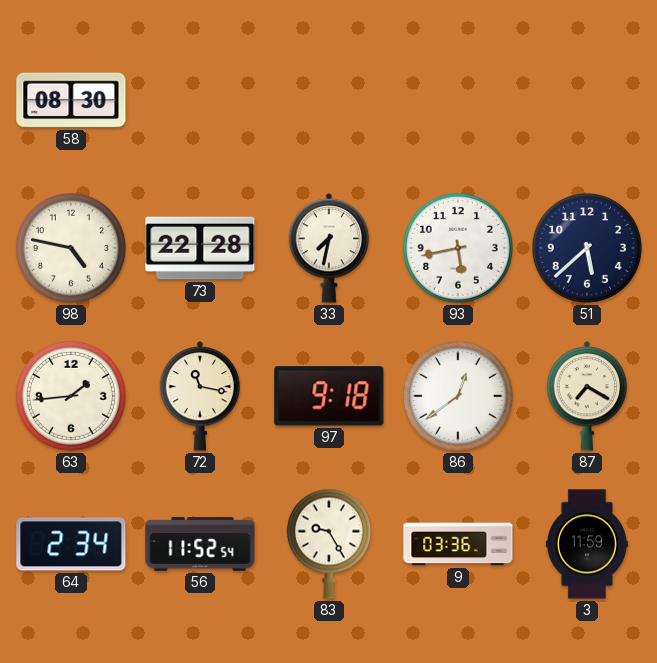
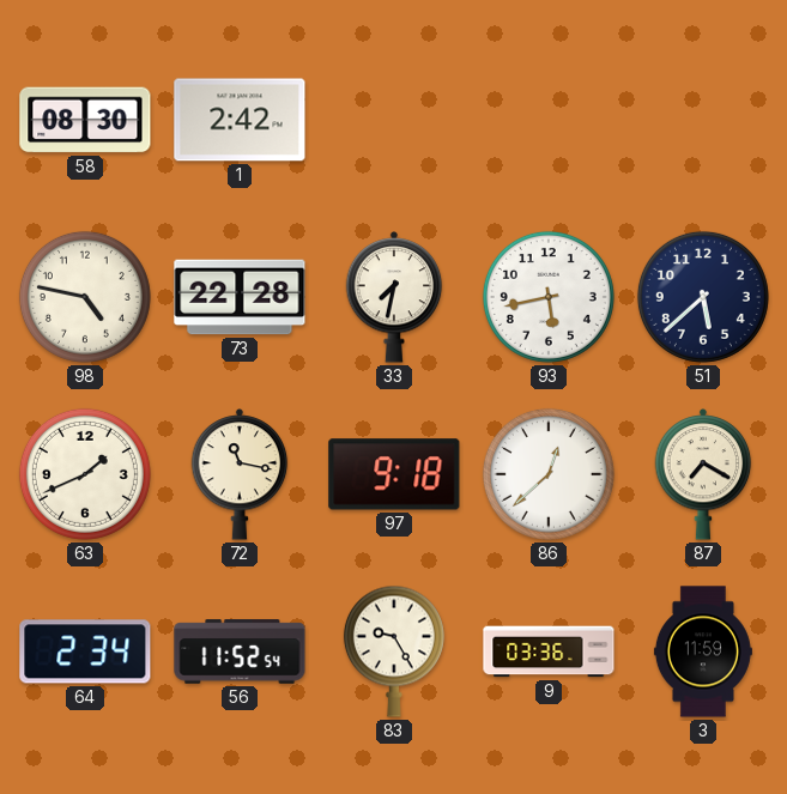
1: none -> 2:42 (240, 120)
63: 1:44 -> 1:41 (85, 474)
86: 12:39 -> 12:38 (549, 474)
